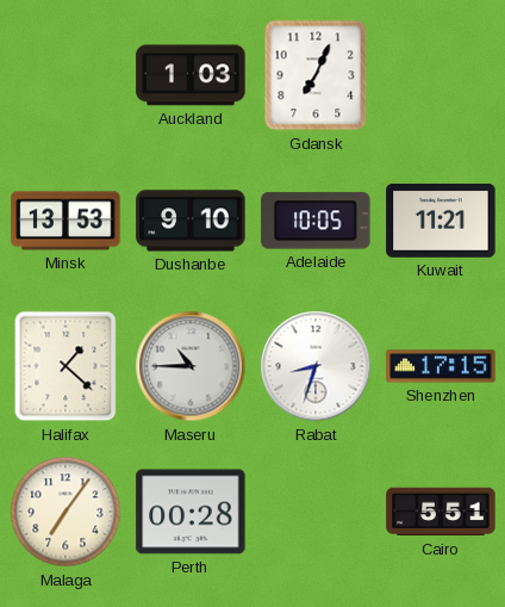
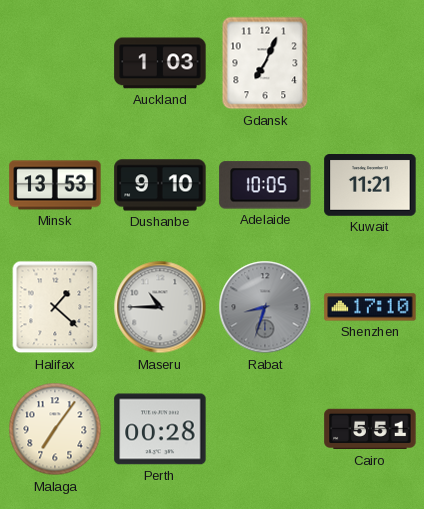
Rabat dial: white -> grey (265, 307)
Shenzhen: 17:15 -> 17:10 (370, 307)
